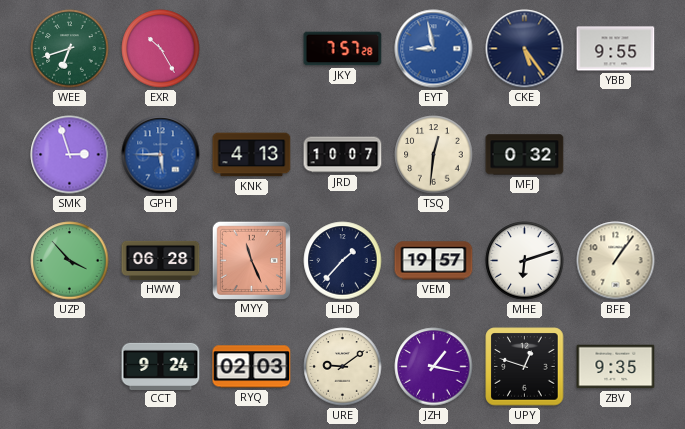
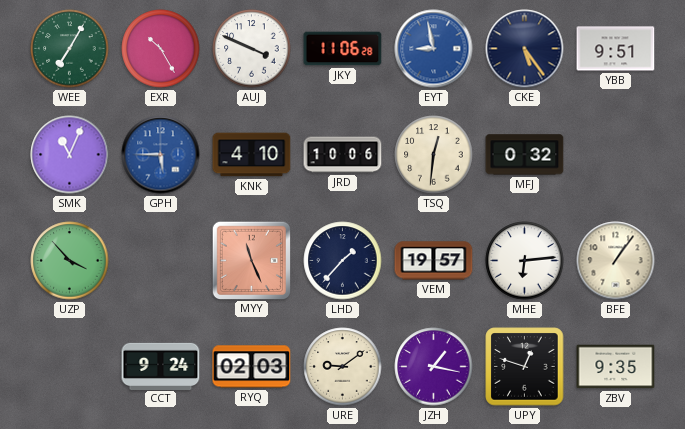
WEE: 6:42 -> 7:05 (70, 49)
AUJ: none -> 3:49 (252, 49)
JKY: 7:57 -> 11:06 (343, 49)
YBB: 9:55 -> 9:51 (616, 49)
SMK: 2:57 -> 11:04 (70, 155)
KNK: 4:13 -> 4:10 (252, 155)
JRD: 10:07 -> 10:06 (343, 155)
HWW: 06:28 -> none (161, 260)
MHE: 6:12 -> 6:14 (525, 261)
